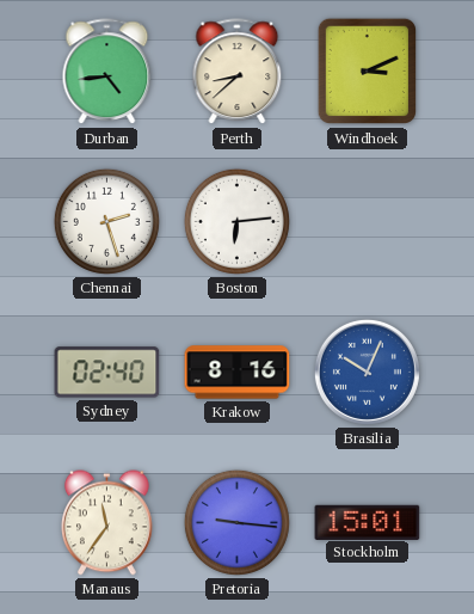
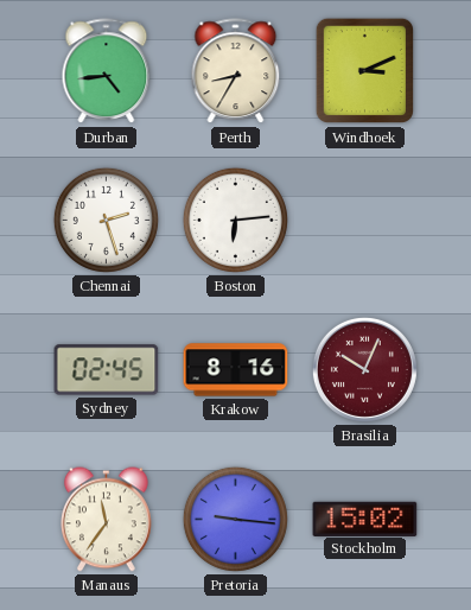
Perth: 8:38 -> 8:35 (236, 71)
Sydney: 02:40 -> 02:45 (107, 370)
Brasilia dial: blue -> burgundy (364, 369)
Stockholm: 15:01 -> 15:02 (365, 519)
